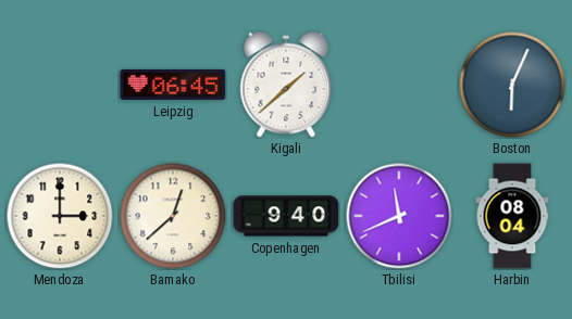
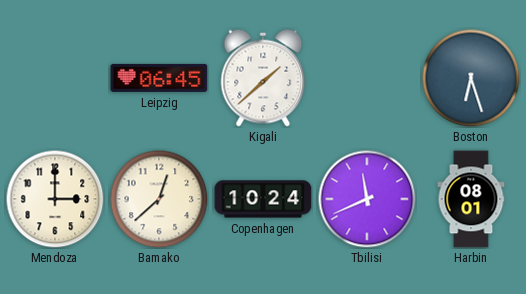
Boston: 6:04 -> 6:27 (471, 78)
Copenhagen: 9:40 -> 10:24 (263, 199)
Harbin: 08:04 -> 08:01 (471, 199)
